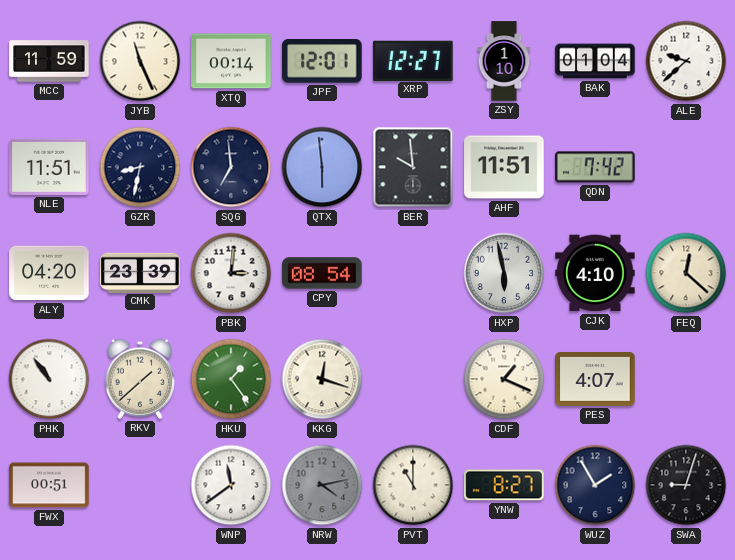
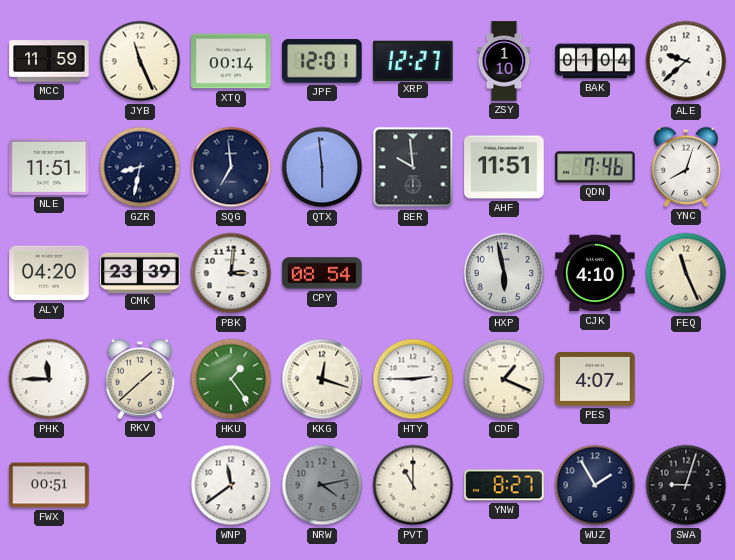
QDN: 7:42 -> 7:46 (595, 167)
YNC: none -> 8:03 (685, 167)
FEQ: 12:22 -> 11:26 (686, 273)
PHK: 10:54 -> 11:45 (49, 379)
HTY: none -> 2:45 (413, 379)
